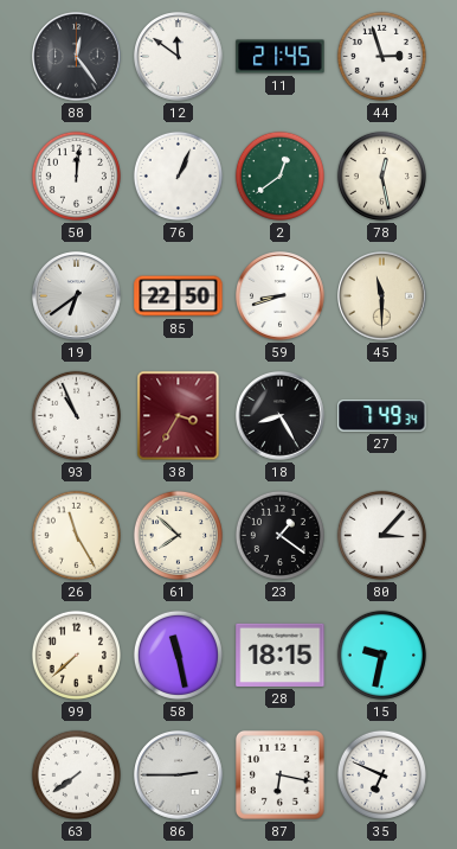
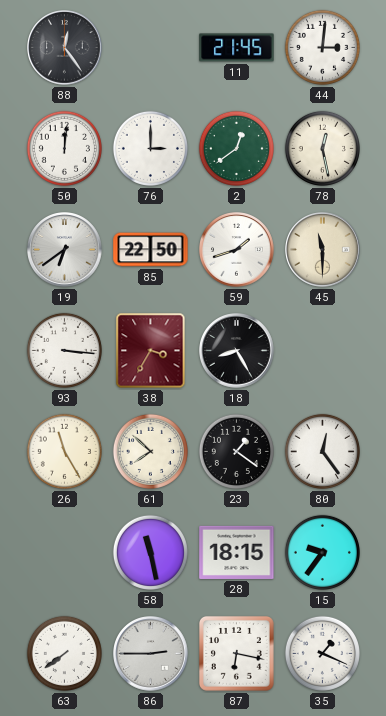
12: 11:51 -> none (179, 57)
44: 2:57 -> 3:01 (322, 47)
76: 1:04 -> 3:00 (150, 148)
59: 8:42 -> 1:42 (237, 250)
93: 10:56 -> 3:16 (64, 350)
27: 7:49 -> none (382, 416)
80: 3:07 -> 12:24 (322, 451)
99: 7:38 -> none (76, 655)
15: 9:32 -> 9:36 (322, 552)
35: 6:49 -> 1:19 (322, 653)
